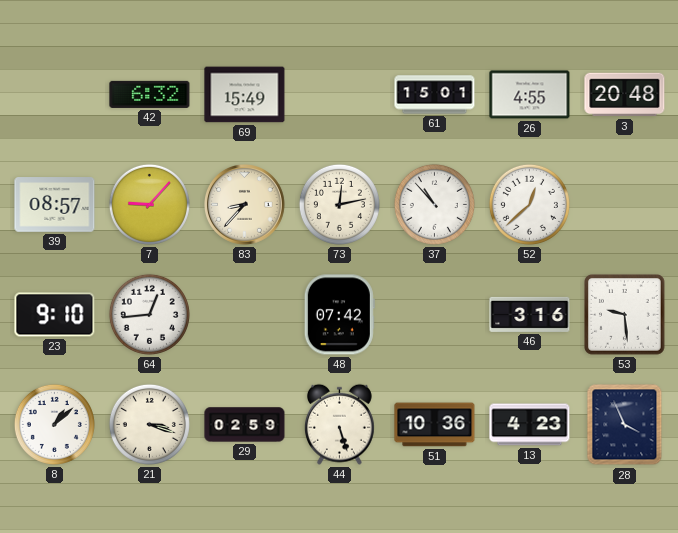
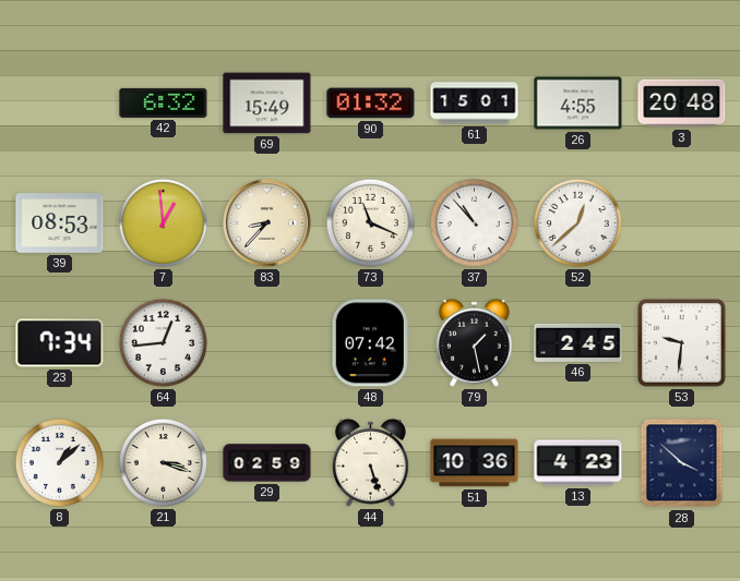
90: none -> 01:32 (371, 104)
39: 08:57 -> 08:53 (60, 223)
7: 9:07 -> 12:59 (163, 222)
73: 12:13 -> 11:19 (370, 222)
23: 9:10 -> 7:34 (60, 343)
79: none -> 1:28 (474, 342)
46: 3:16 -> 2:45 (578, 342)
53: 9:29 -> 9:31 (682, 343)
28: 3:56 -> 3:52 (682, 463)
